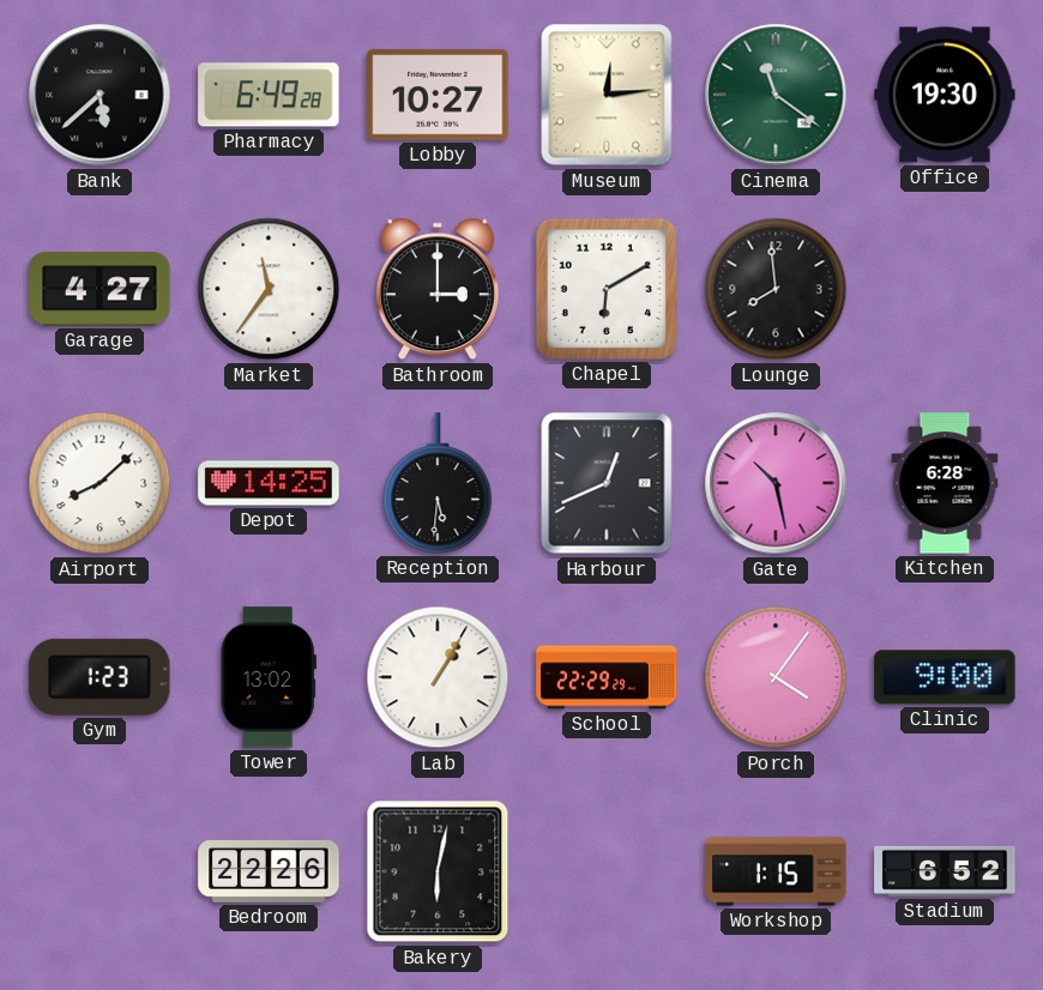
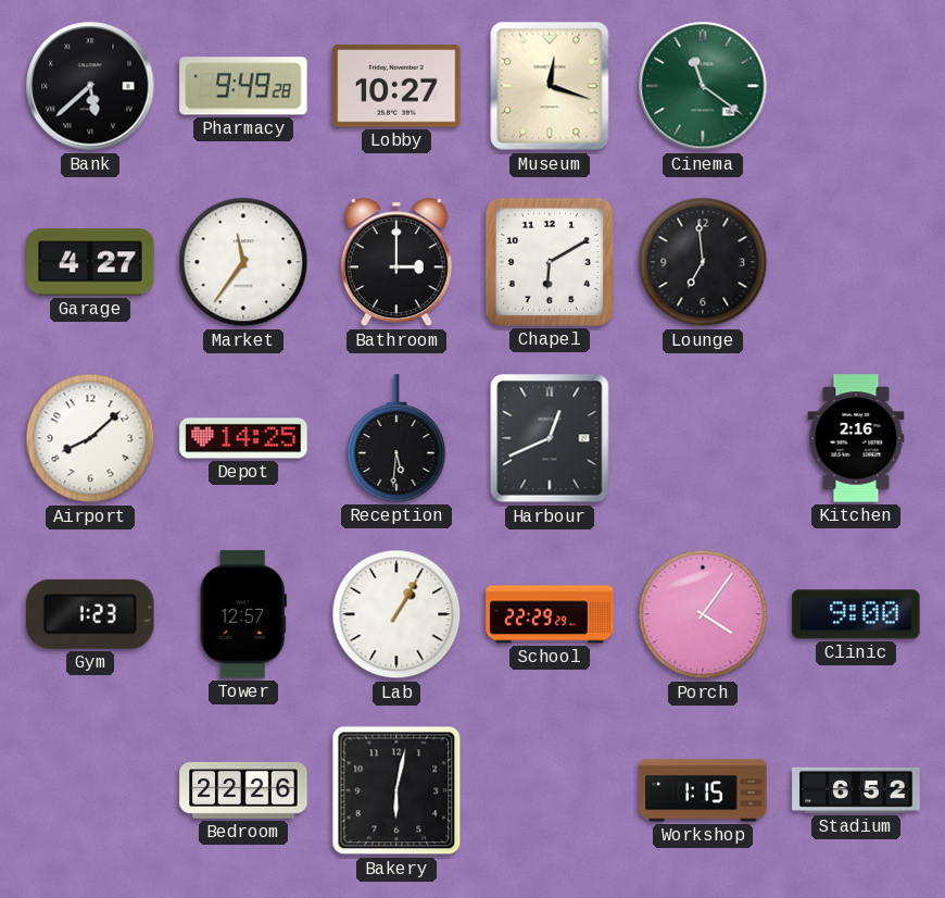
Pharmacy: 6:49 -> 9:49 (243, 86)
Museum: 12:14 -> 12:18 (550, 86)
Office: 19:30 -> none (945, 95)
Lounge: 7:59 -> 6:59 (703, 262)
Gate: 10:28 -> none (776, 483)
Kitchen: 6:28 -> 2:16 (856, 438)
Tower: 13:02 -> 12:57 (243, 614)
